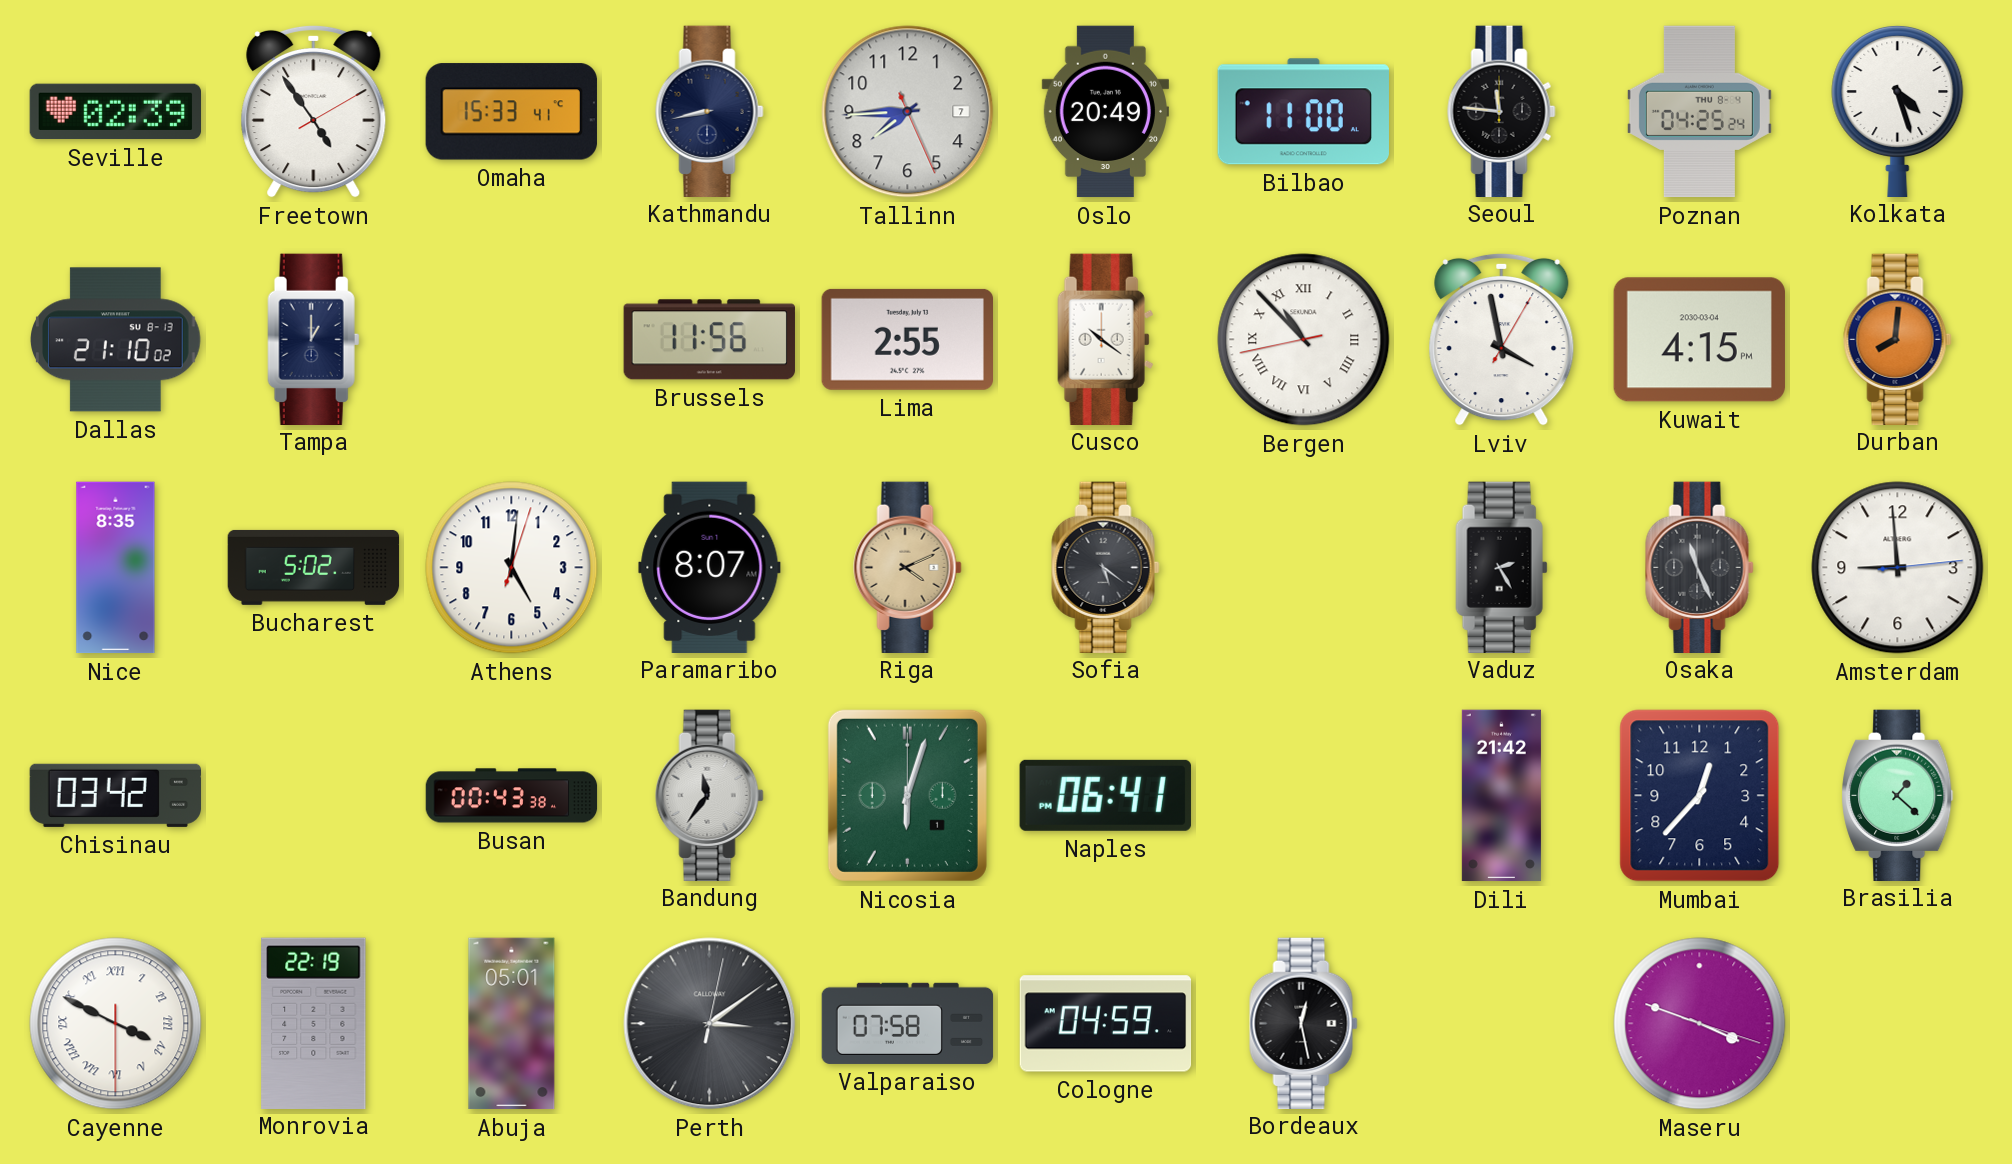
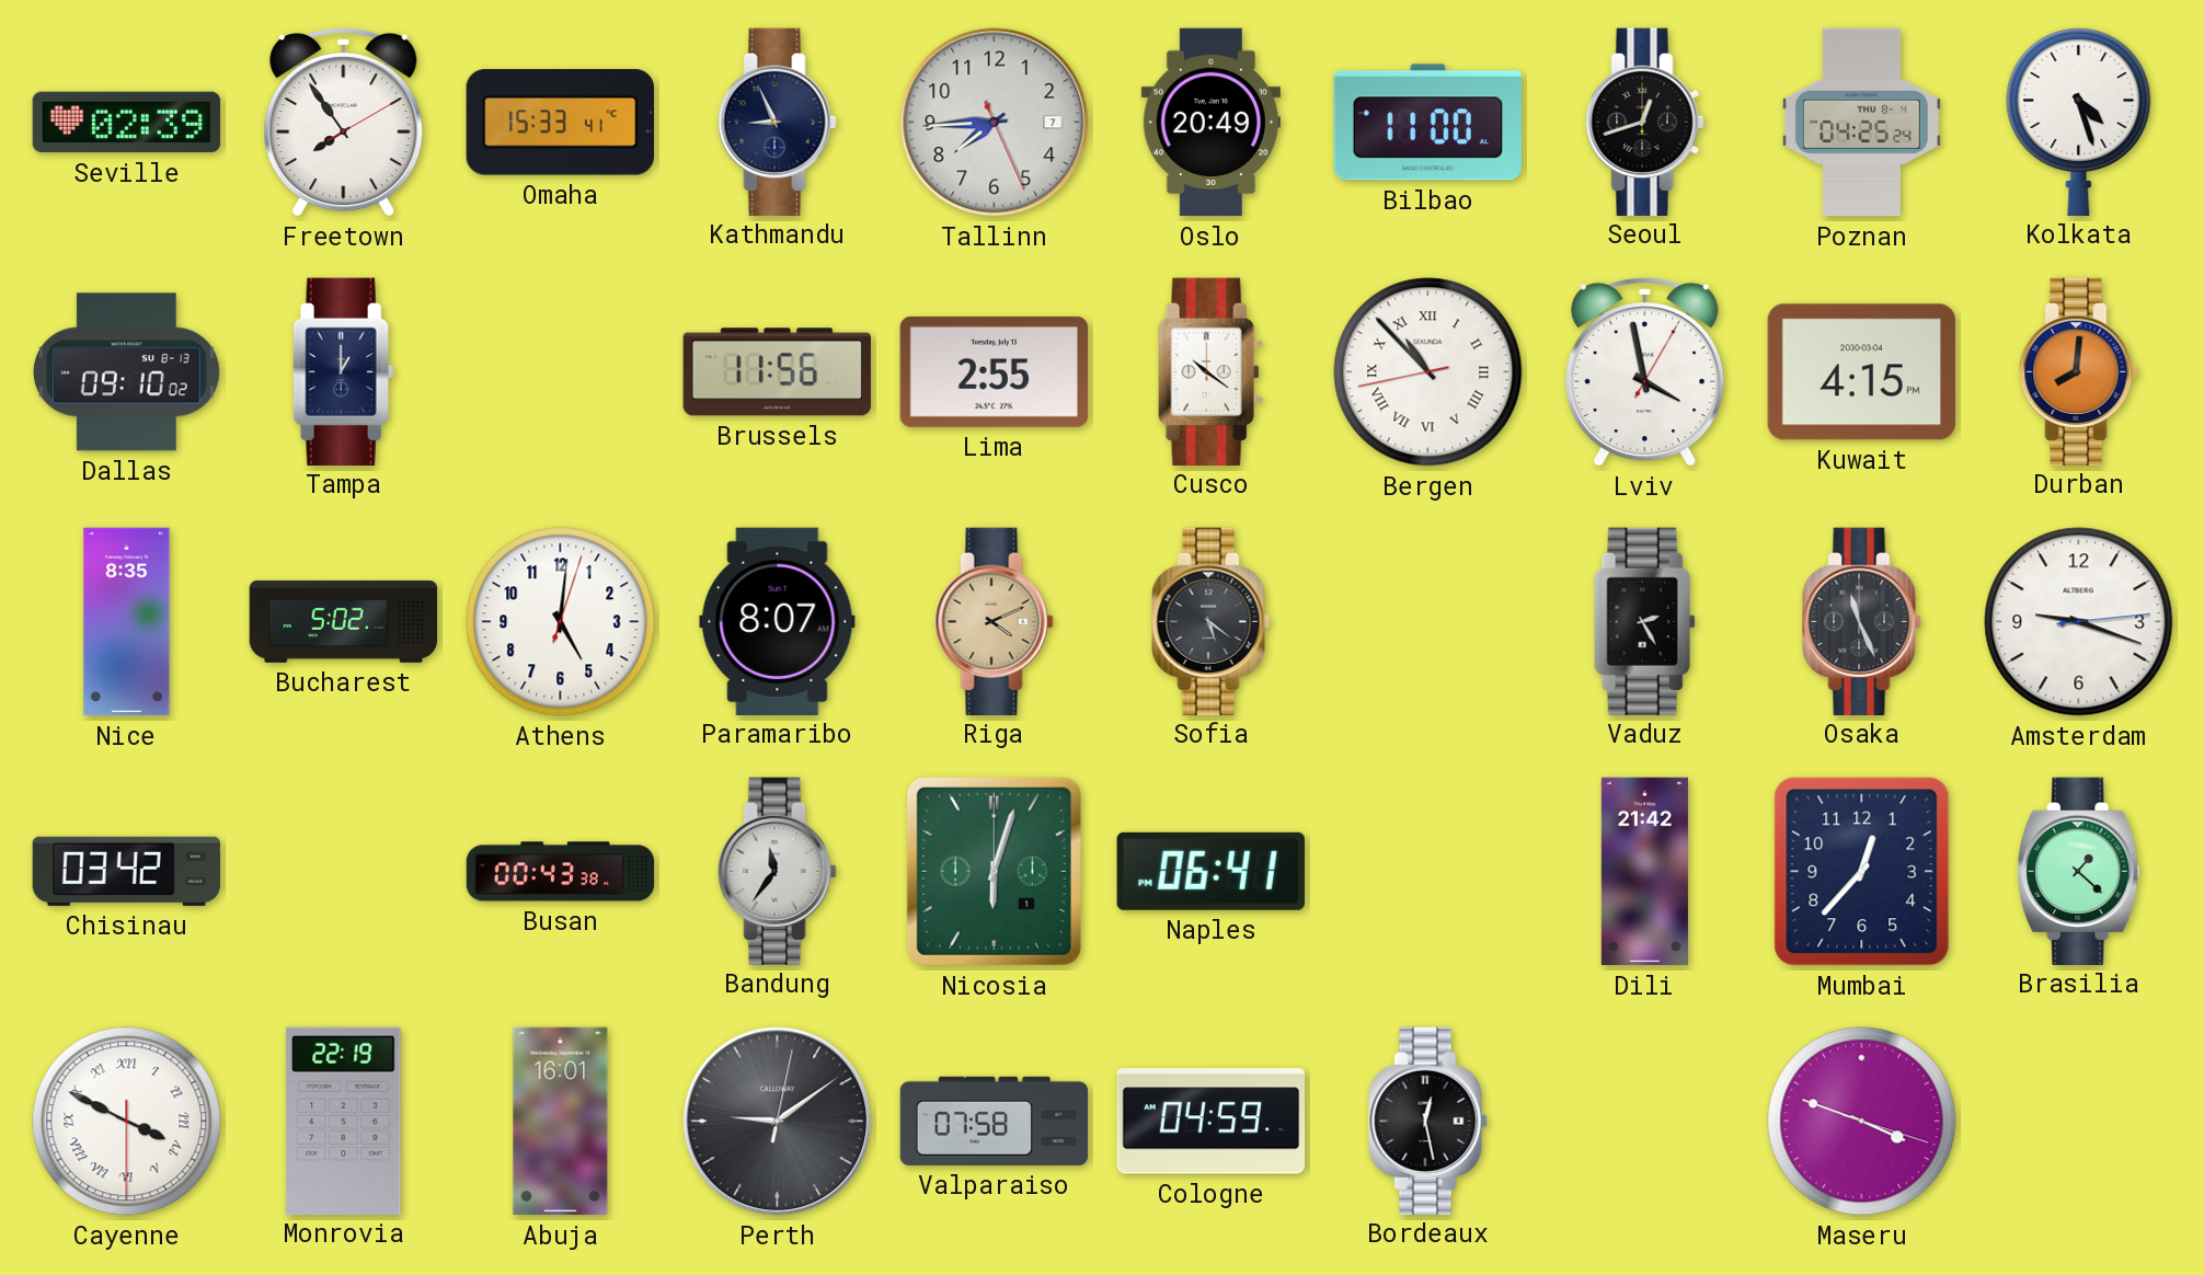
Freetown: 4:54 -> 7:54 (344, 122)
Kathmandu: 8:43 -> 8:56 (778, 122)
Seoul: 11:46 -> 12:42 (1645, 122)
Dallas: 21:10 -> 09:10 (127, 372)
Amsterdam: 8:59 -> 9:18 (2079, 622)
Abuja: 05:01 -> 16:01 (561, 1122)
Perth: 3:09 -> 9:09 (778, 1122)
